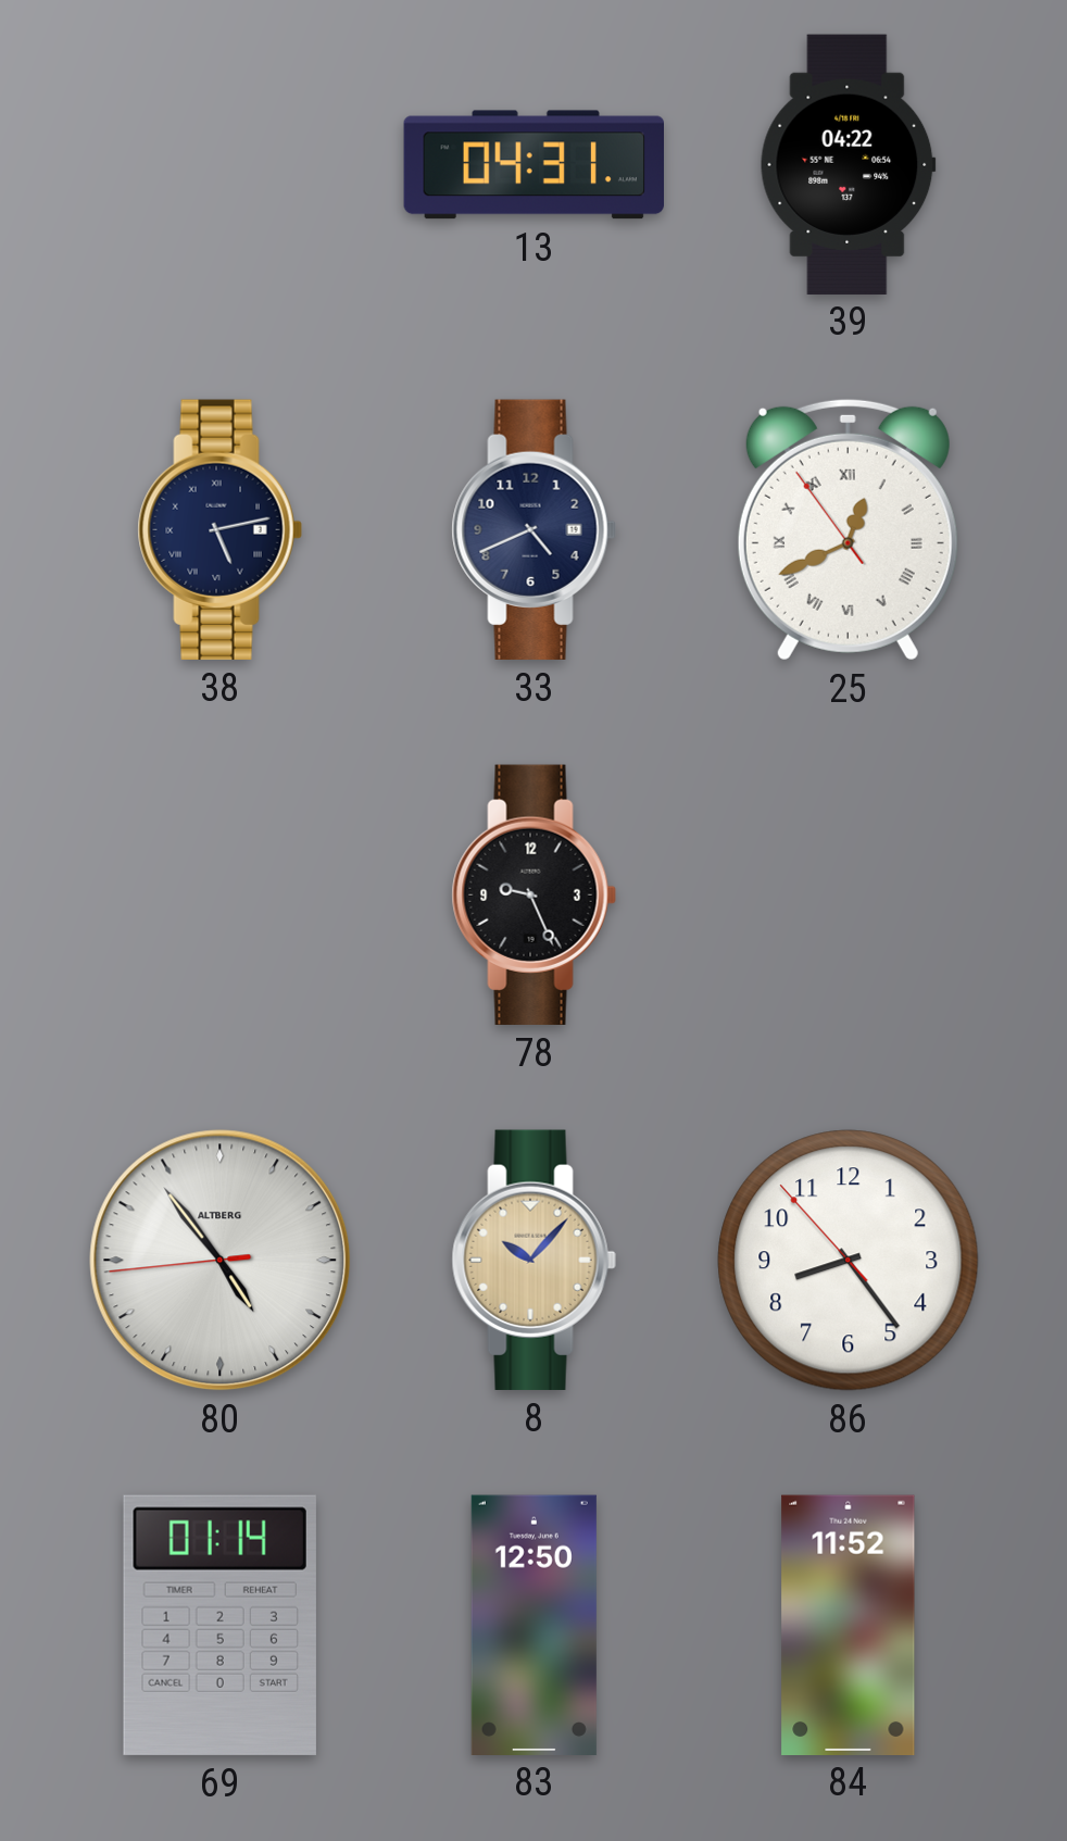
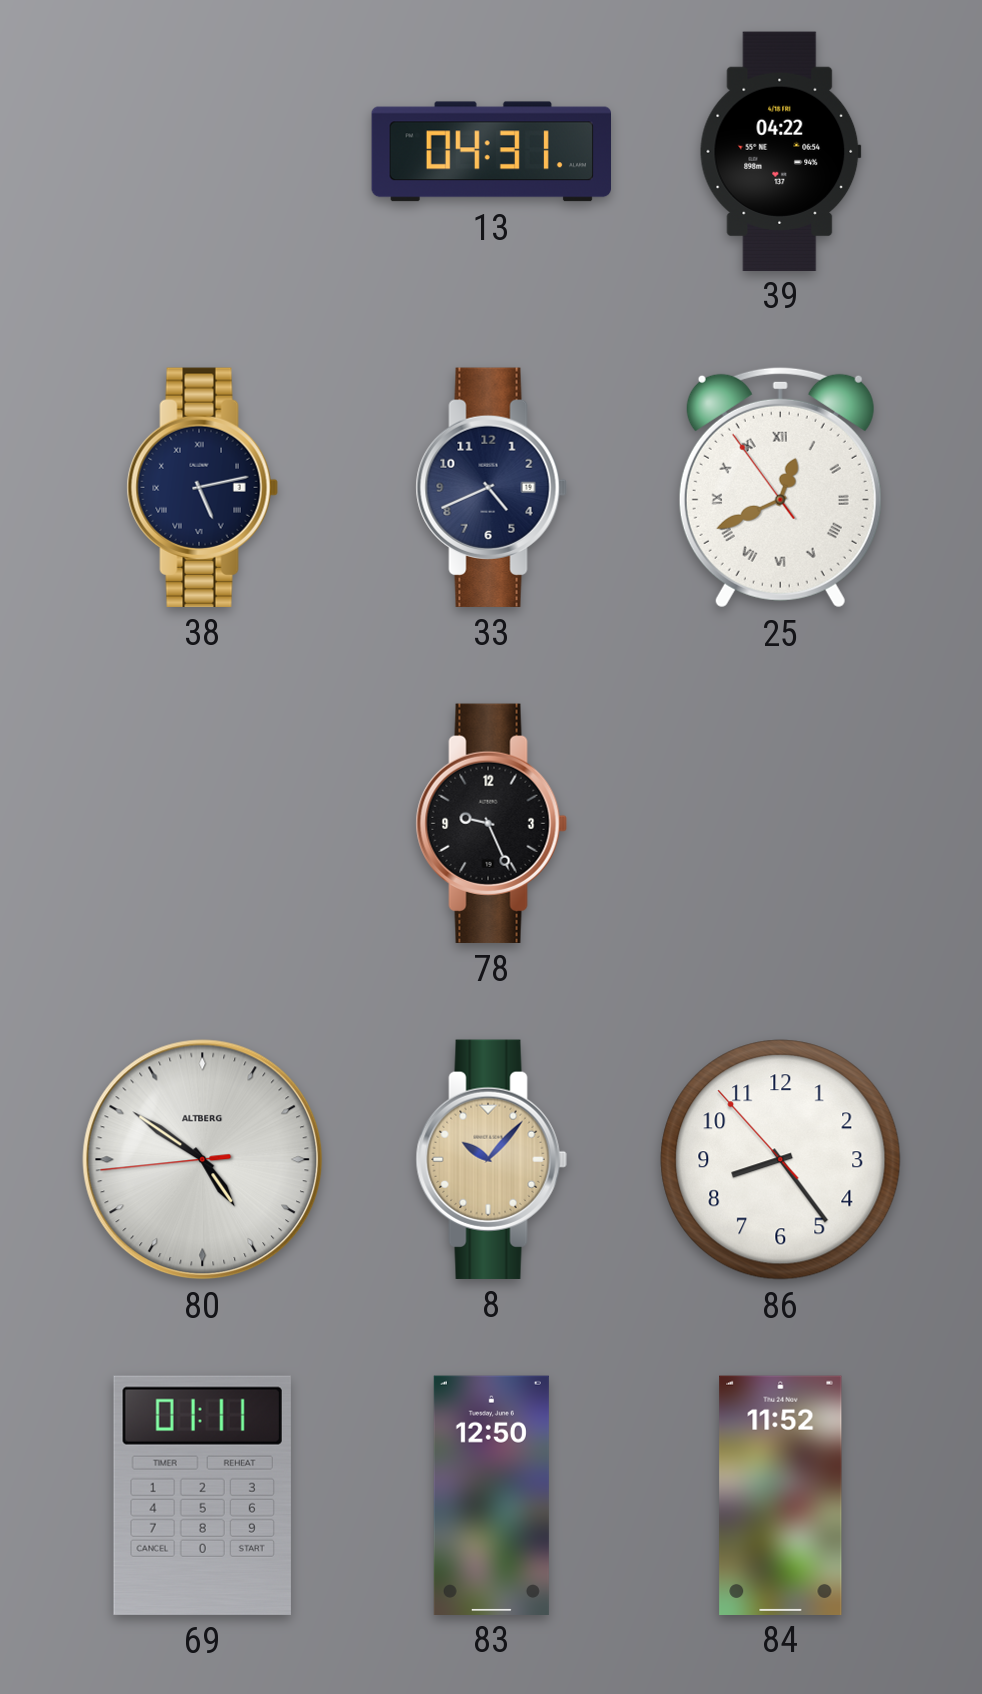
80: 4:53 -> 4:50 (203, 1160)
69: 01:14 -> 01:11 (202, 1495)
